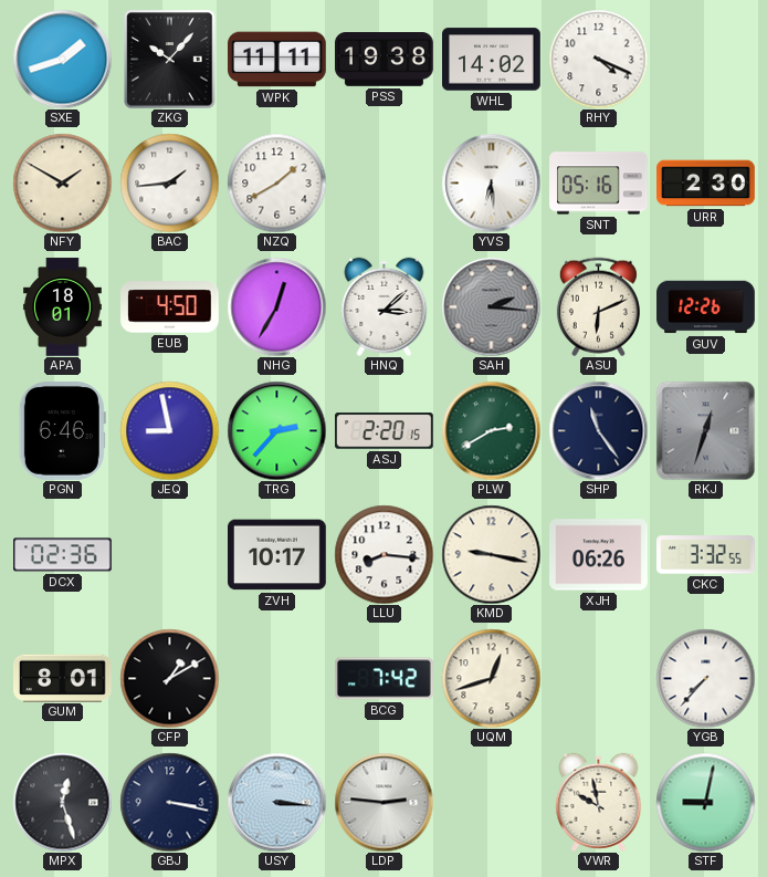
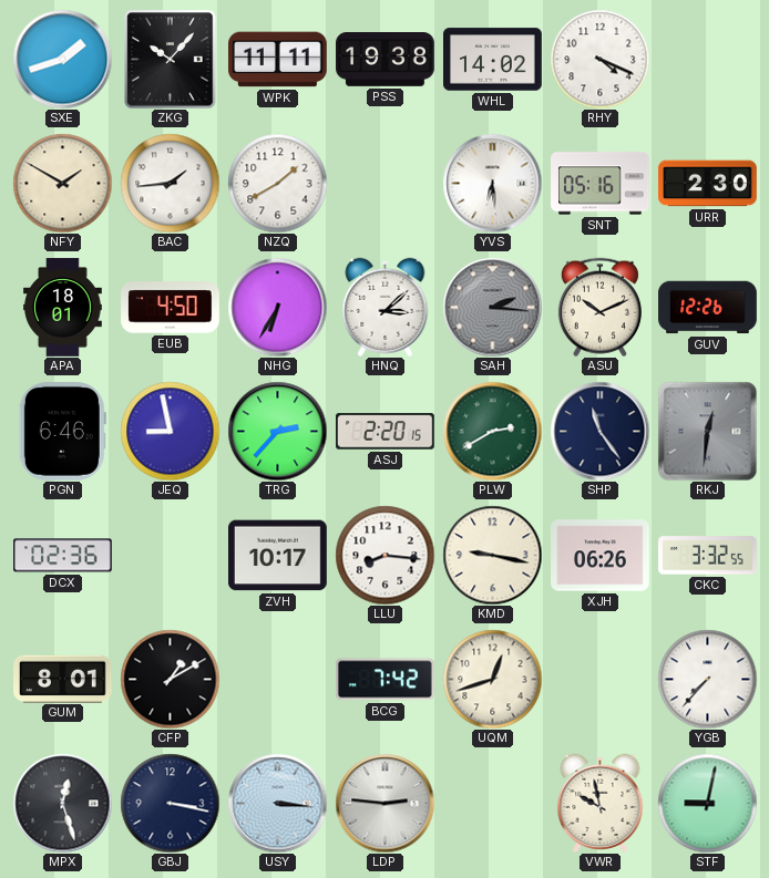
NHG: 12:35 -> 6:35 (277, 307)
ASU: 6:11 -> 10:11 (599, 307)
RKJ: 12:33 -> 12:31 (707, 431)
